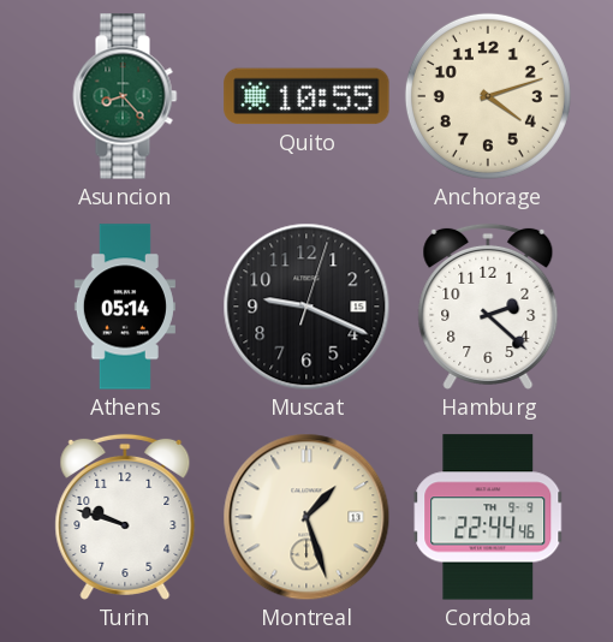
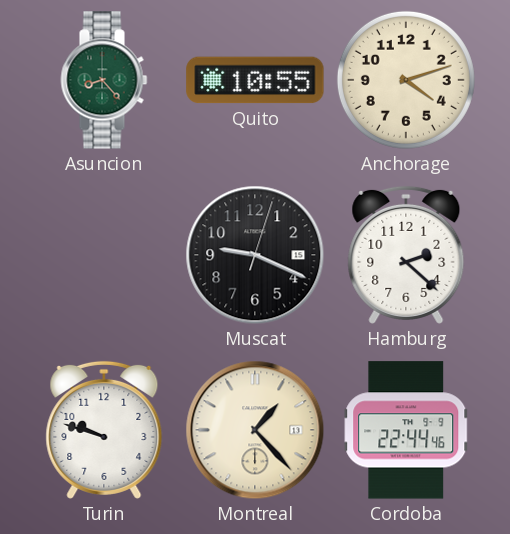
Athens: 05:14 -> none (125, 307)
Montreal: 1:27 -> 1:23 (255, 430)
